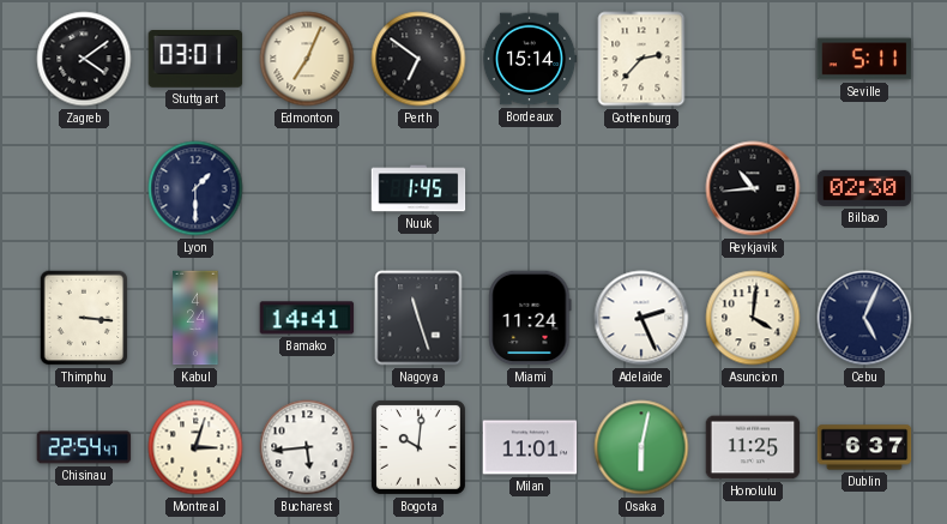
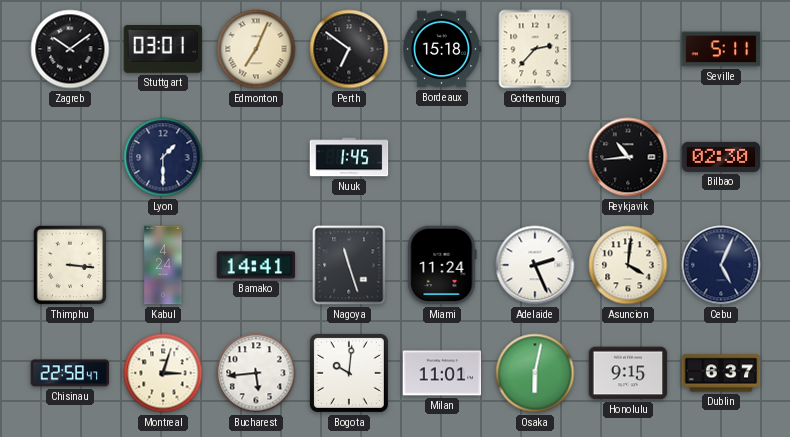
Zagreb: 4:09 -> 10:09 (70, 49)
Bordeaux: 15:14 -> 15:18 (442, 49)
Chisinau: 22:54 -> 22:58 (70, 373)
Honolulu: 11:25 -> 9:15 (628, 373)
